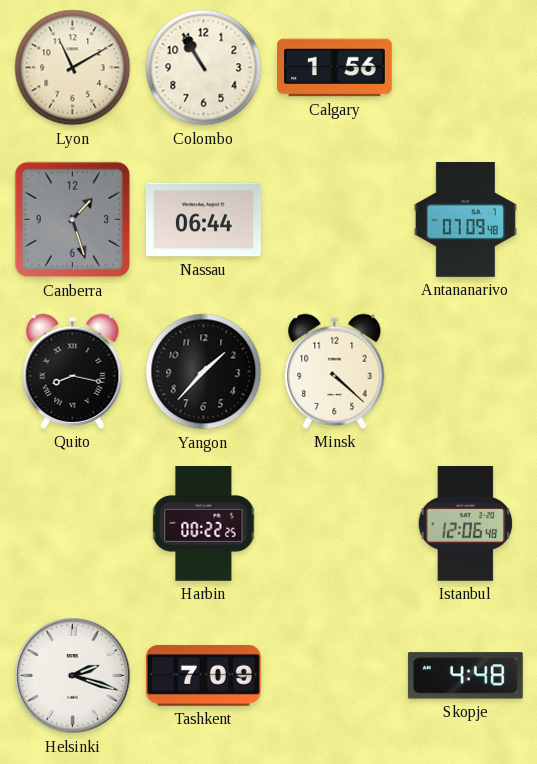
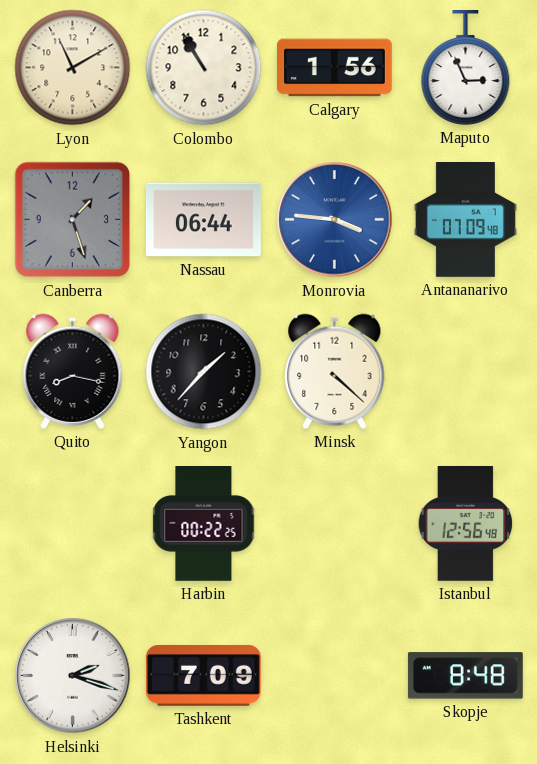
Maputo: none -> 2:56 (466, 68)
Monrovia: none -> 3:46 (335, 220)
Istanbul: 12:06 -> 12:56 (466, 523)
Skopje: 4:48 -> 8:48 (465, 676)
